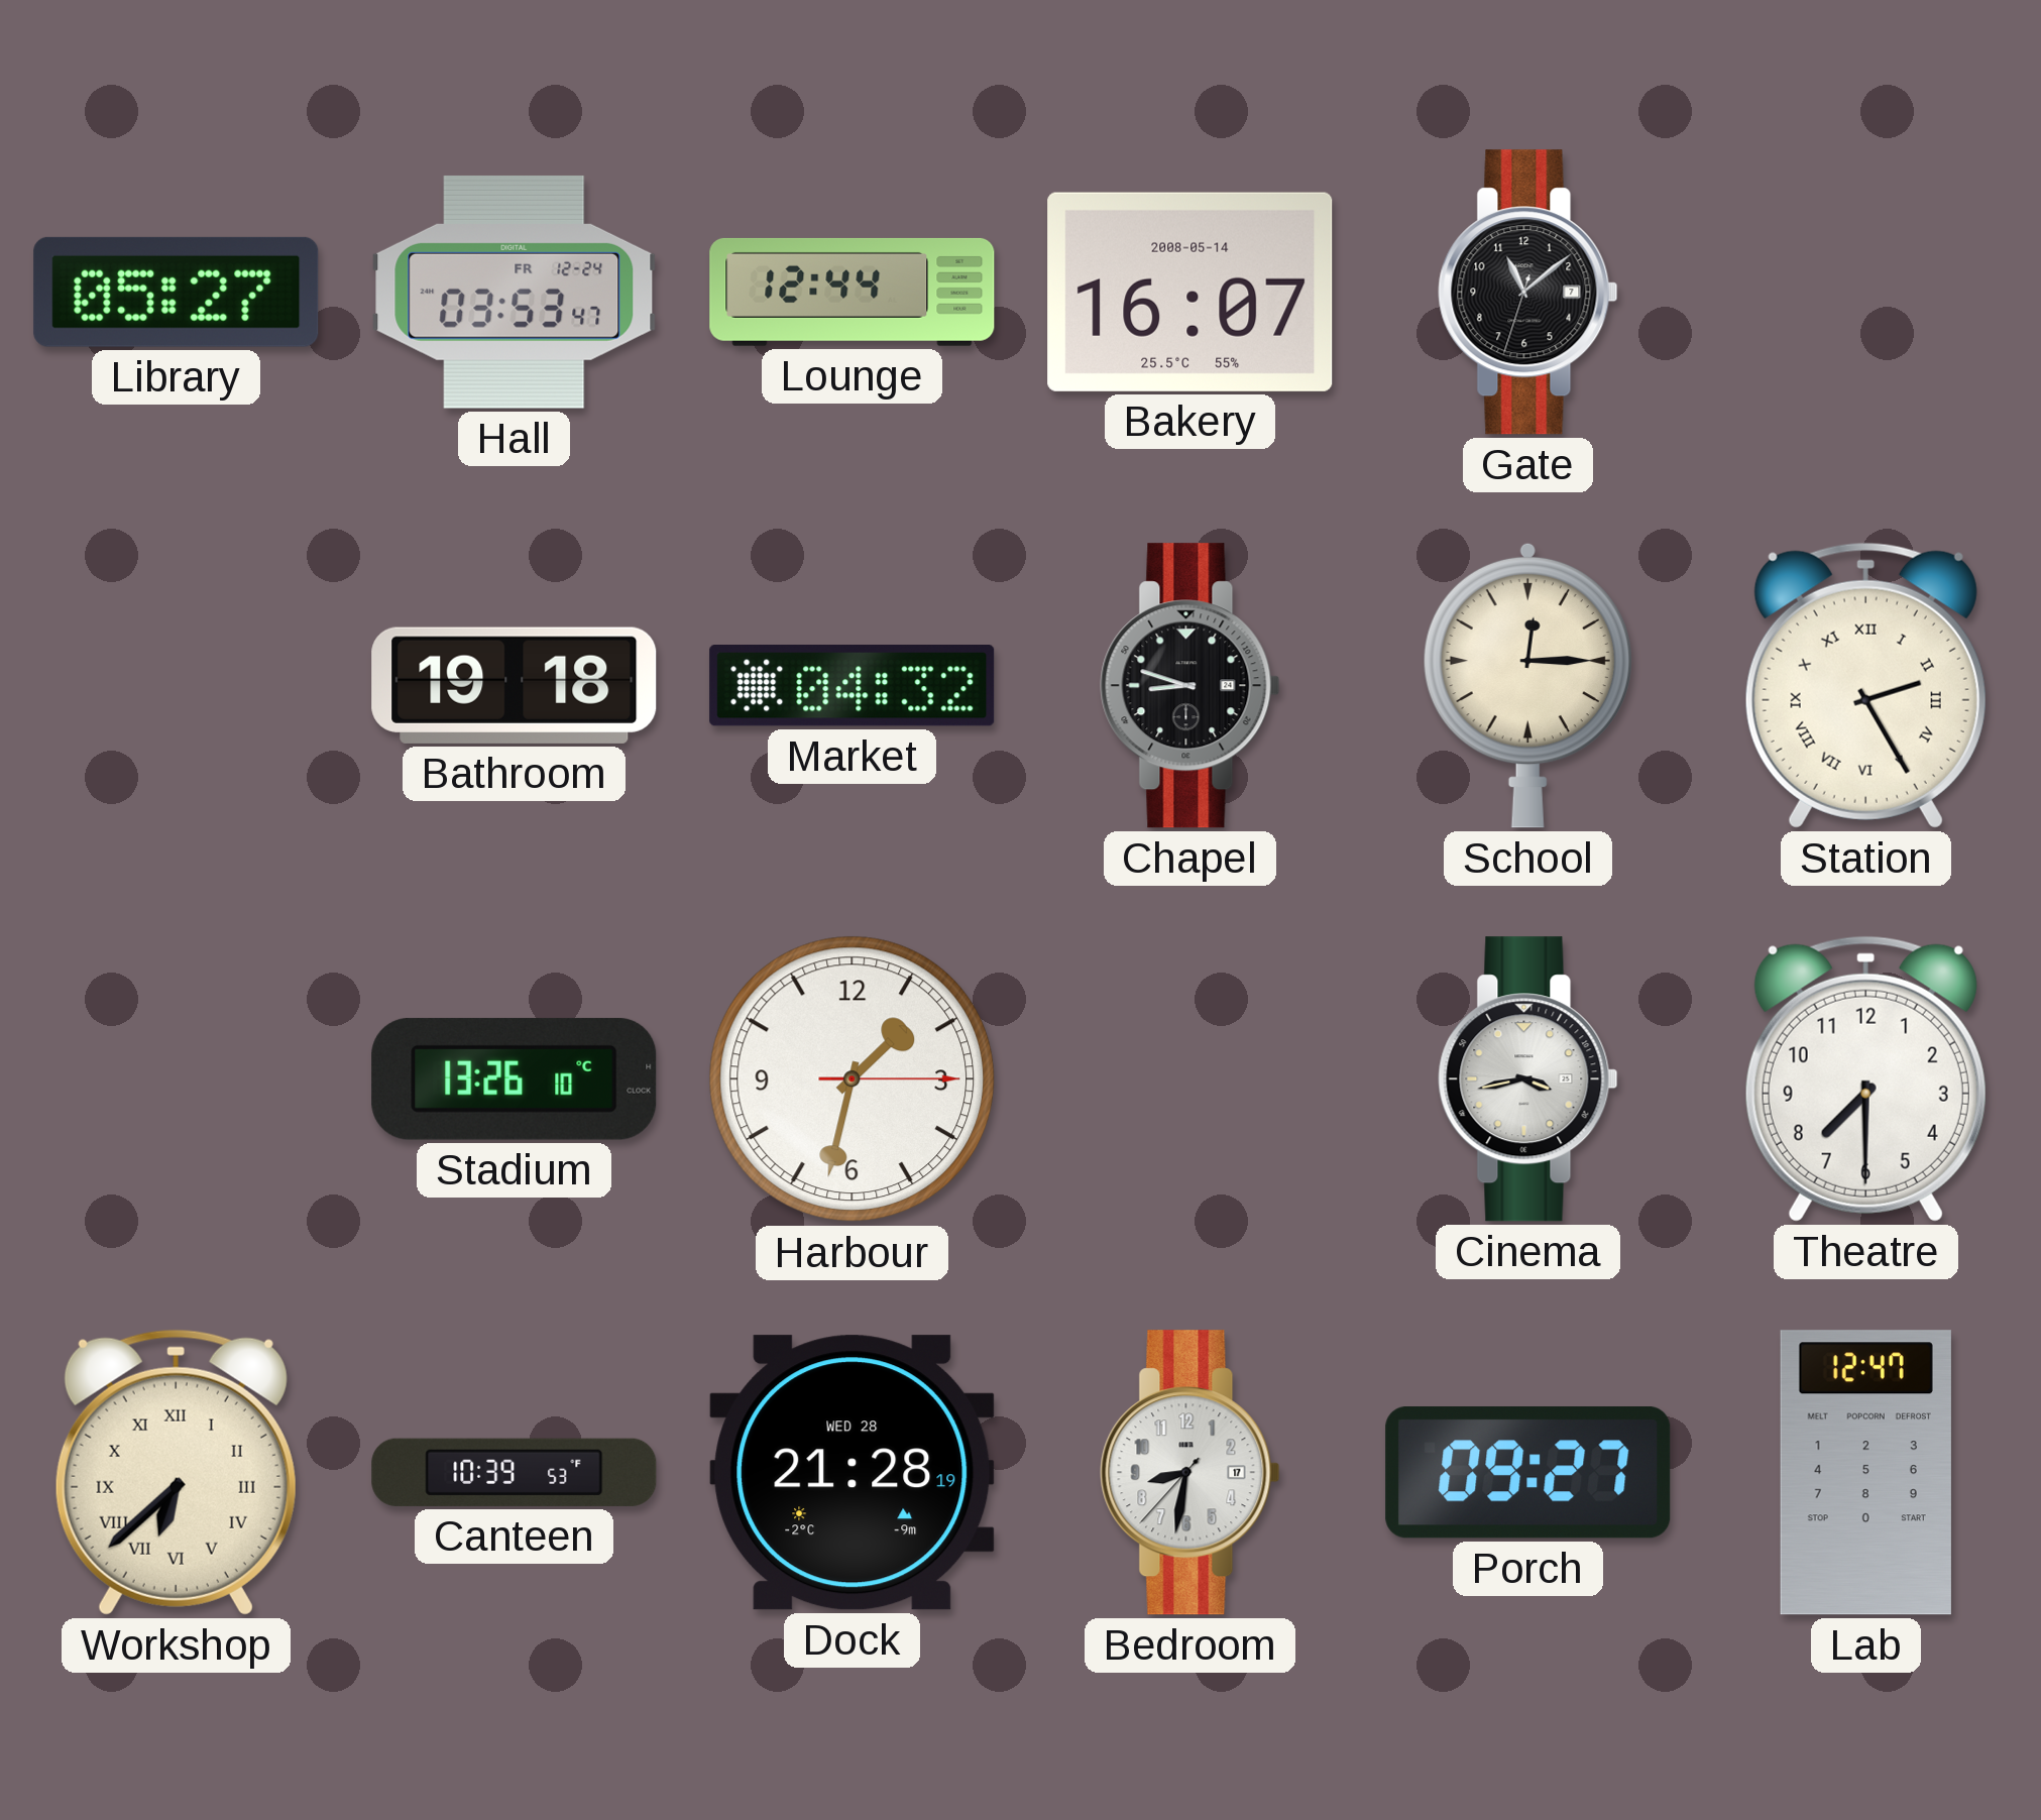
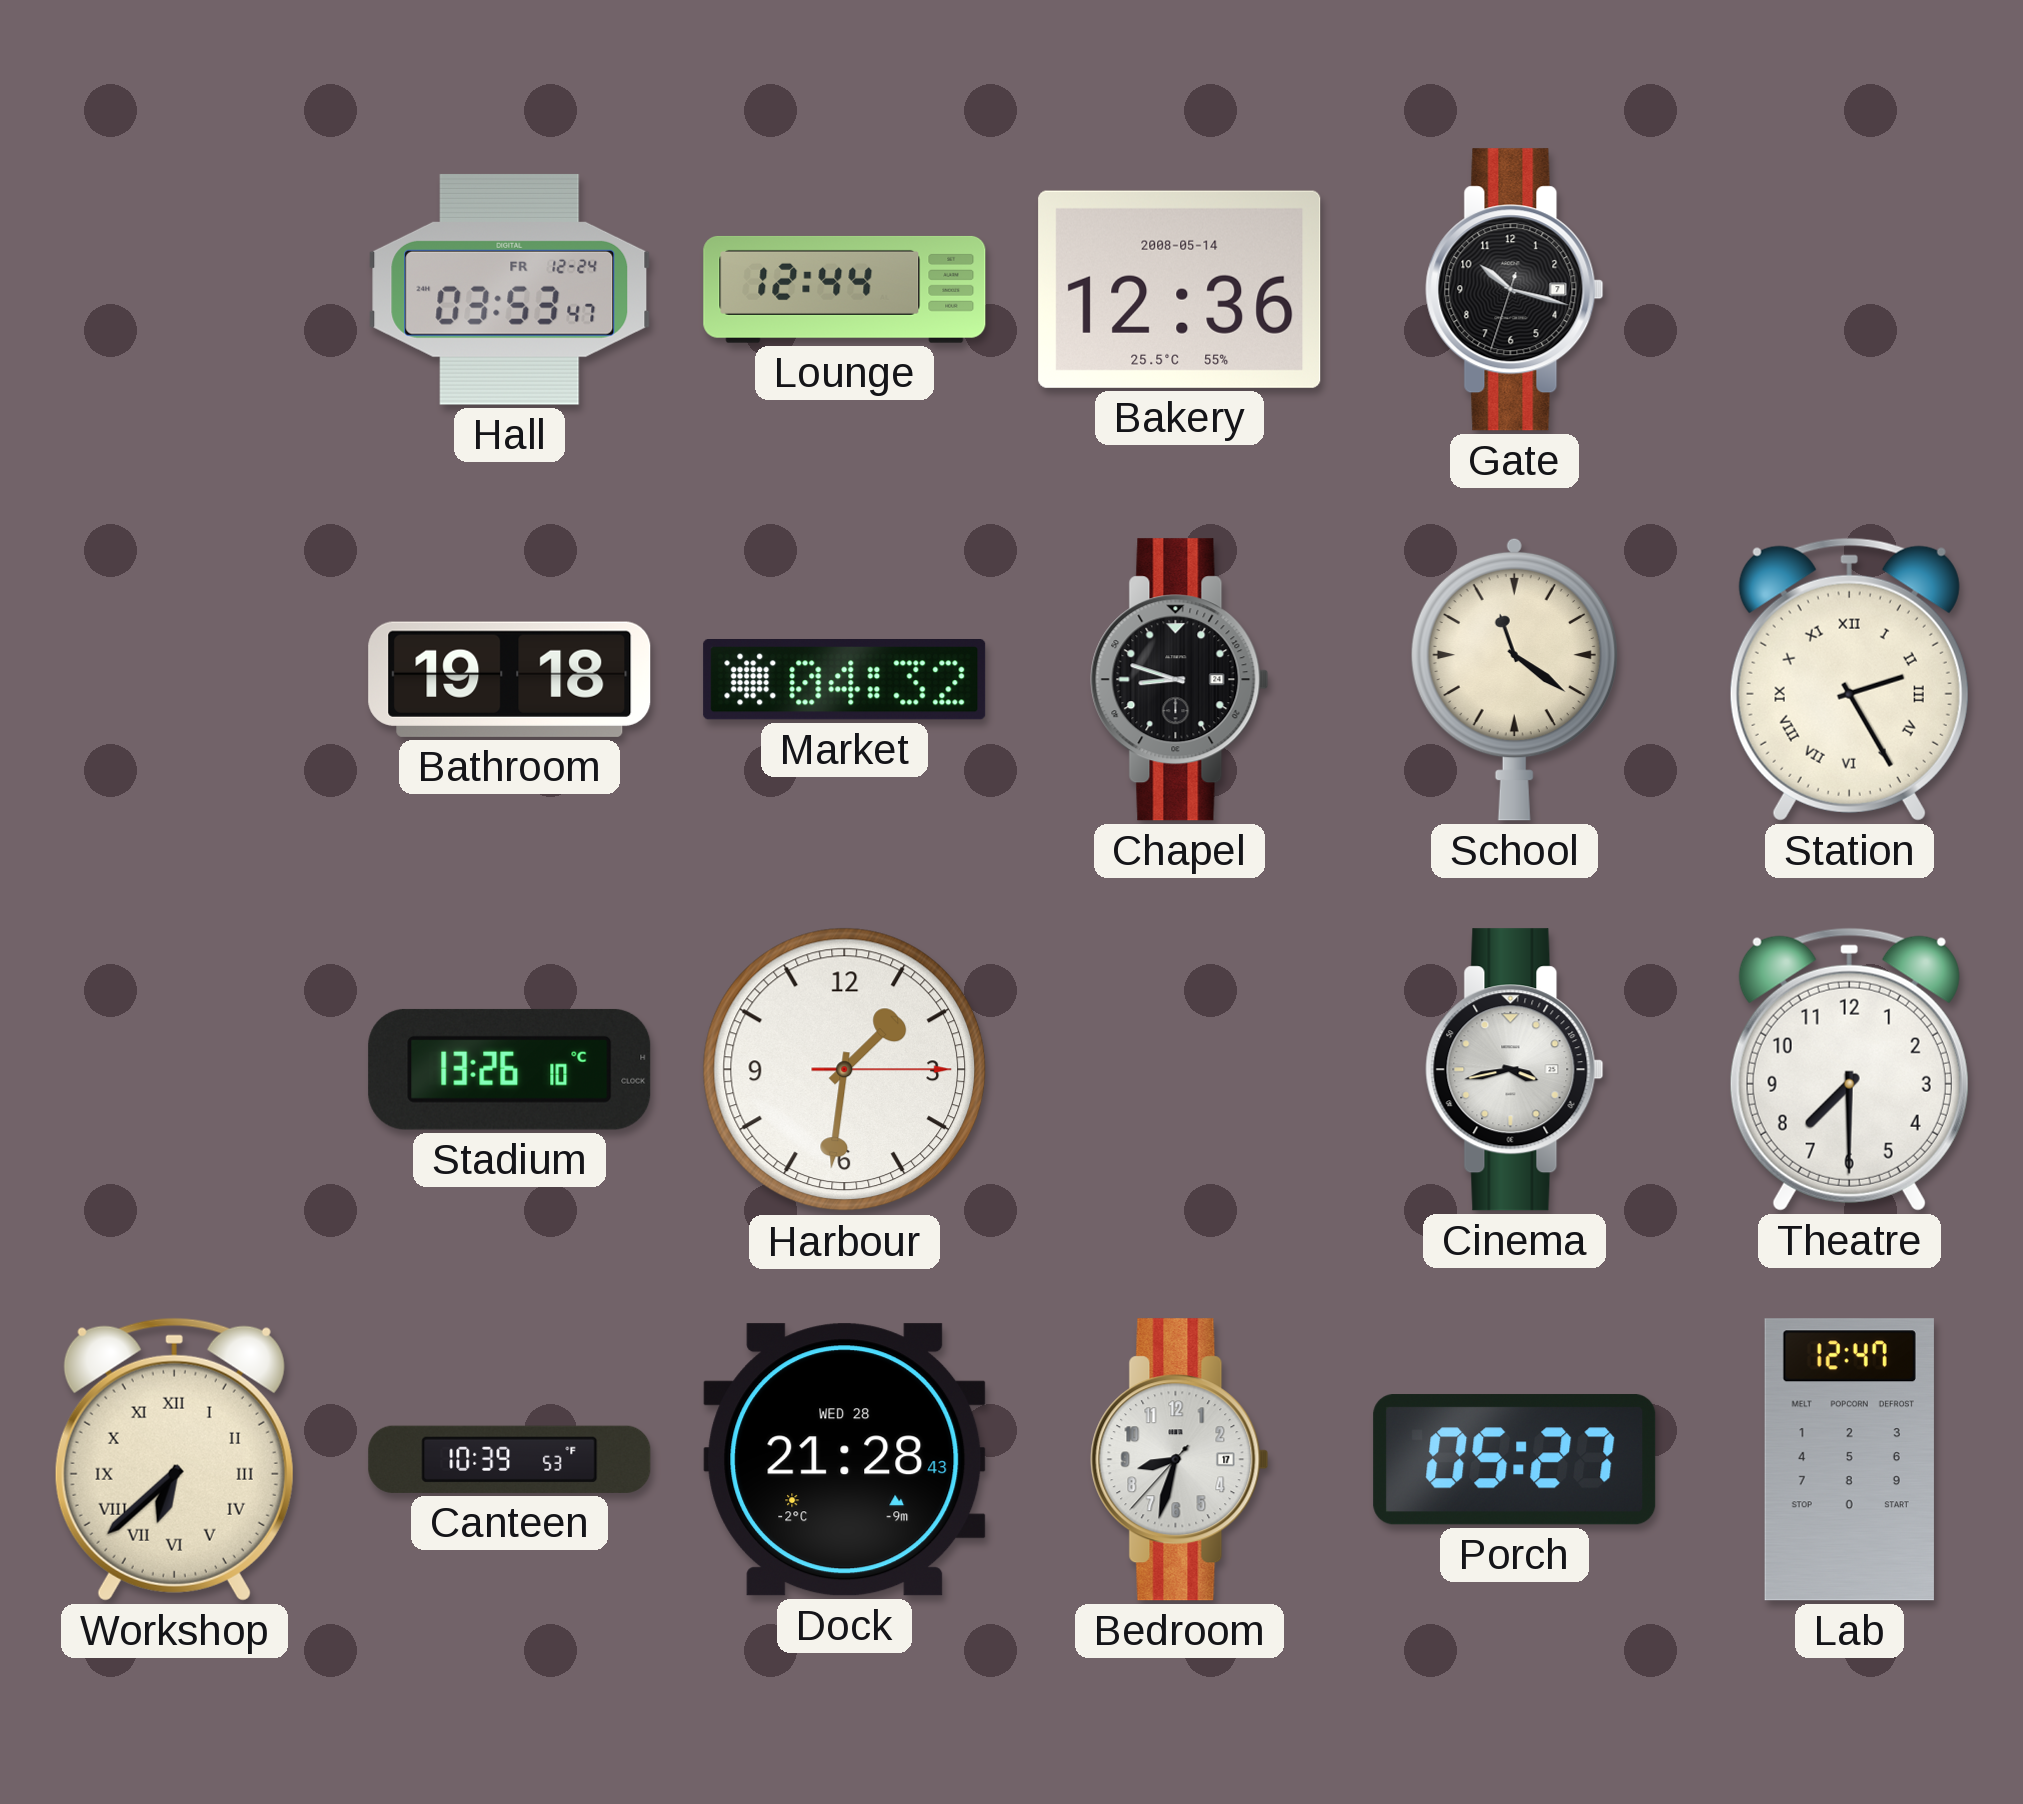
Library: 05:27 -> none (177, 292)
Bakery: 16:07 -> 12:36 (1180, 289)
Gate: 11:08 -> 10:17 (1515, 290)
School: 12:15 -> 11:21 (1514, 679)
Harbour: 1:32 -> 1:31 (845, 1070)
Dock: 21:28:19 -> 21:28:43 (845, 1460)
Bedroom: 8:31 -> 8:32 (1180, 1460)
Porch: 09:27 -> 05:27 (1515, 1460)
